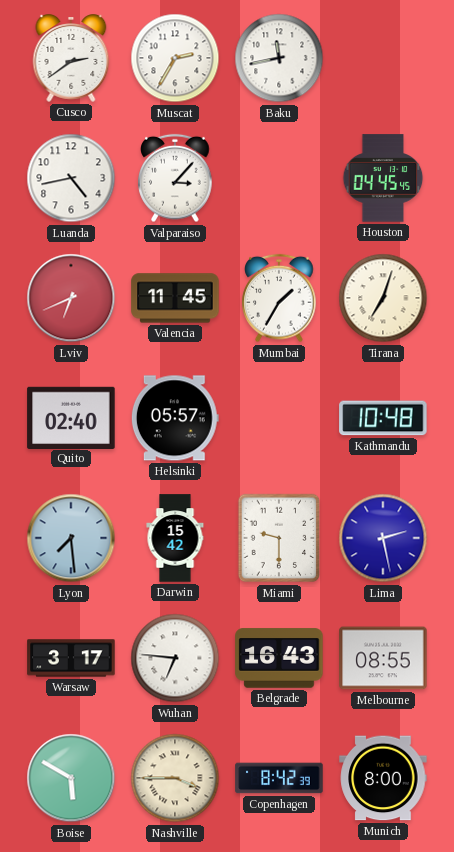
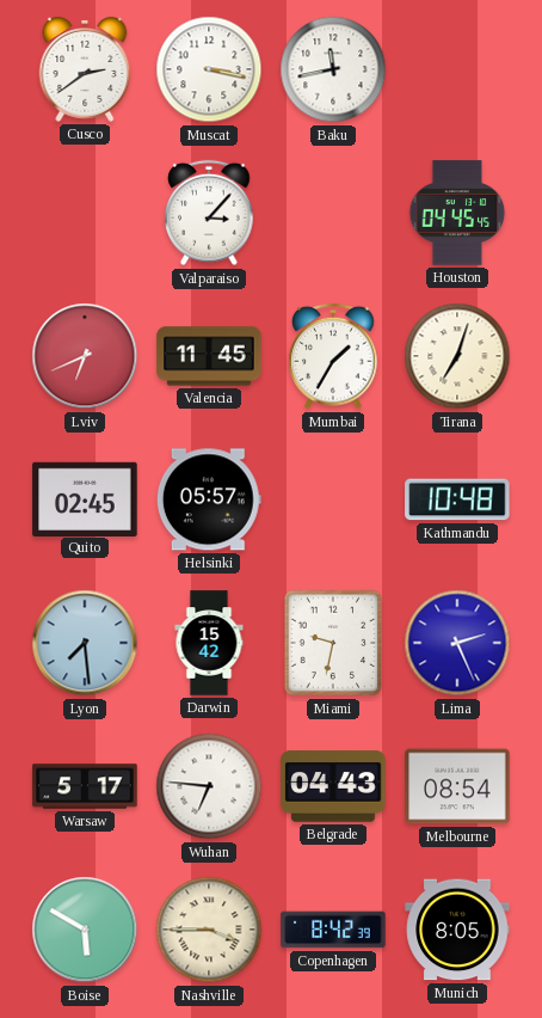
Muscat: 2:35 -> 3:17 (209, 69)
Luanda: 4:43 -> none (71, 178)
Quito: 02:40 -> 02:45 (85, 498)
Miami: 9:30 -> 9:32 (333, 643)
Lima: 2:28 -> 2:26 (457, 643)
Warsaw: 3:17 -> 5:17 (85, 786)
Belgrade: 16:43 -> 04:43 (333, 786)
Melbourne: 08:55 -> 08:54 (457, 786)
Munich: 8:00 -> 8:05 (457, 930)
